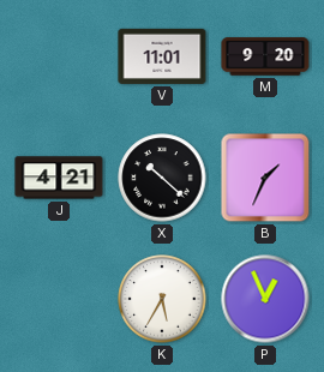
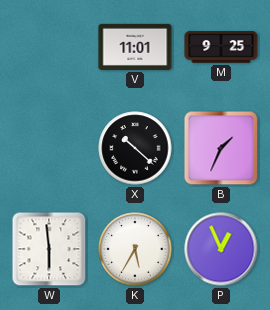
M: 9:20 -> 9:25 (221, 47)
J: 4:21 -> none (59, 178)
W: none -> 5:59 (49, 249)
